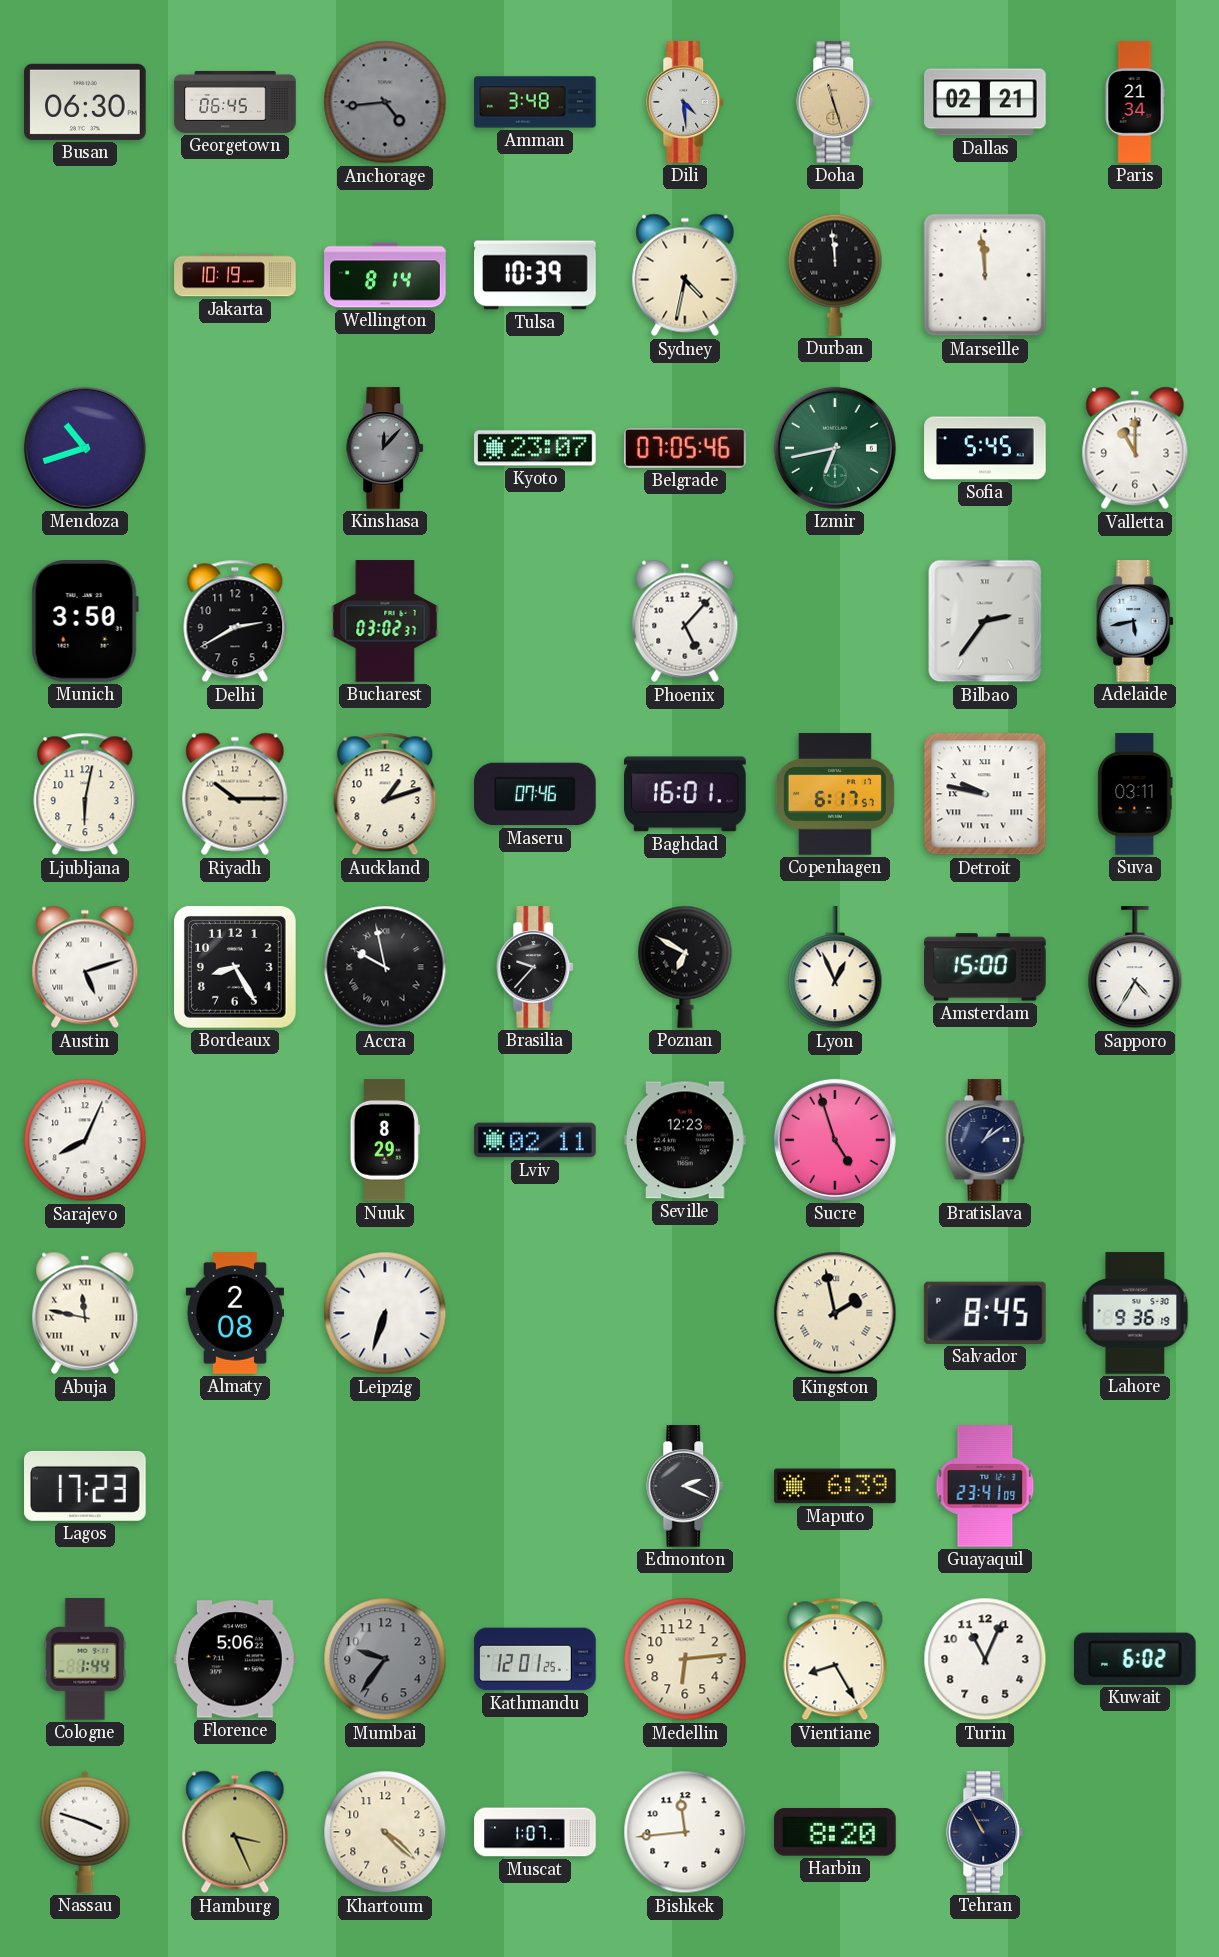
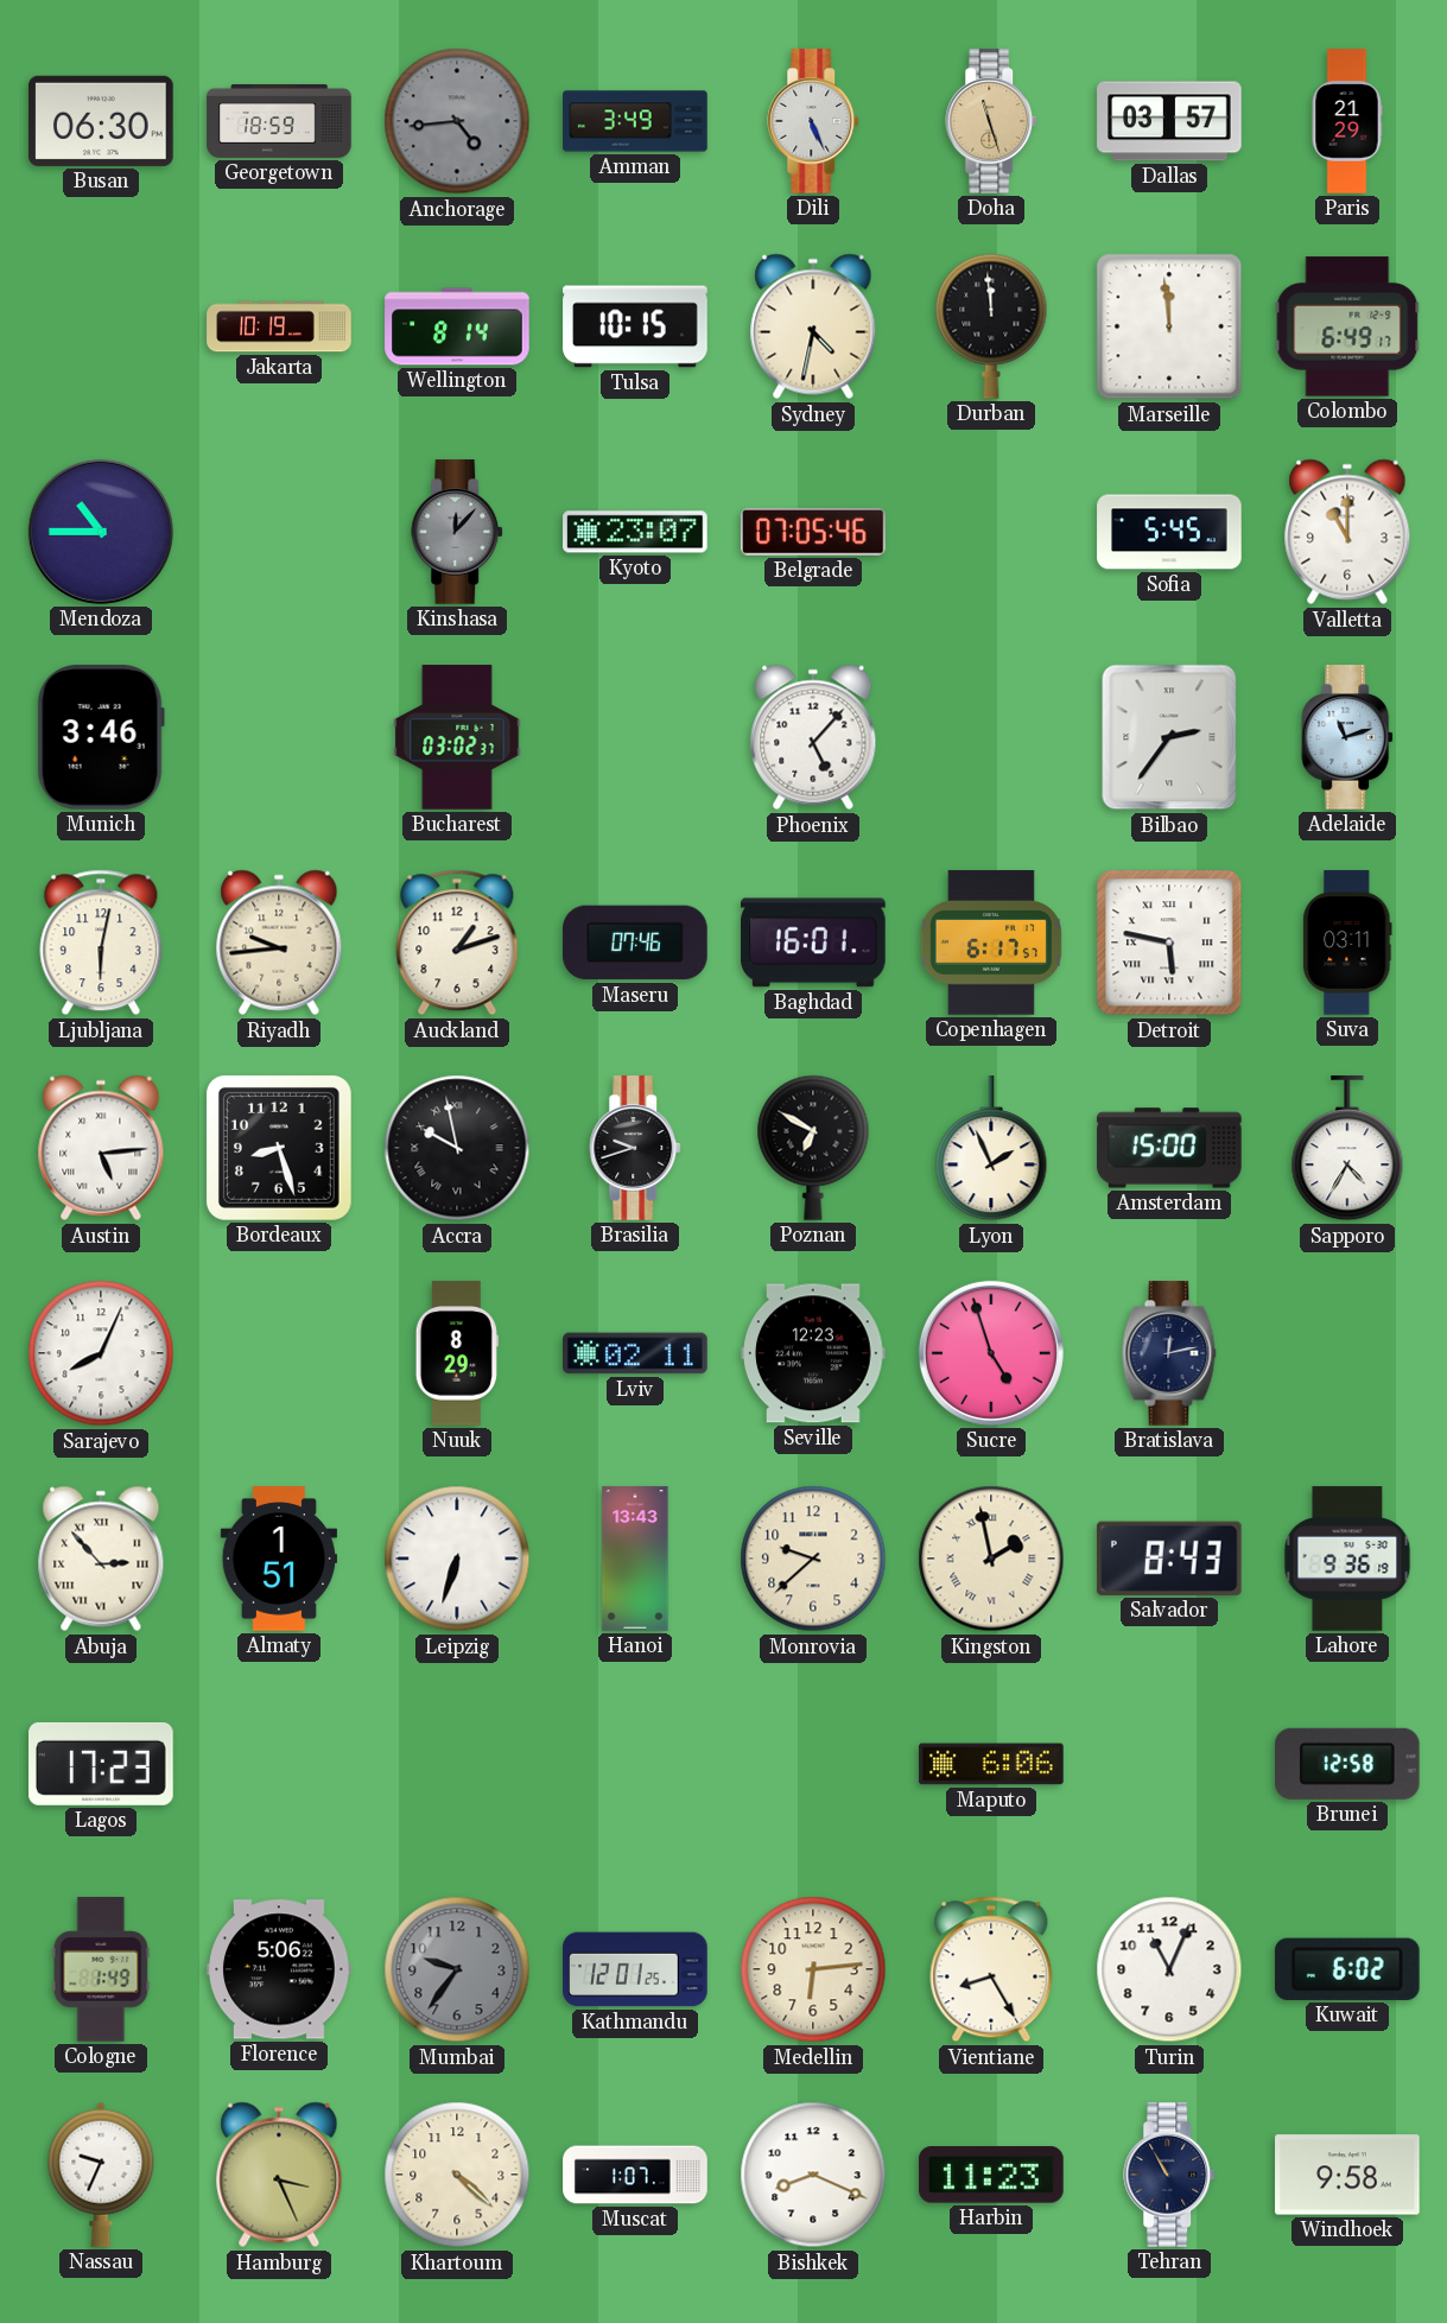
Georgetown: 06:45 -> 18:59 (279, 121)
Amman: 3:48 -> 3:49 (635, 121)
Dili: 4:29 -> 5:26 (814, 121)
Dallas: 02:21 -> 03:57 (1169, 121)
Paris: 21:34 -> 21:29 (1347, 121)
Tulsa: 10:39 -> 10:15 (635, 326)
Colombo: none -> 6:49 (1347, 326)
Mendoza: 10:42 -> 10:45 (101, 532)
Izmir: 6:43 -> none (835, 448)
Munich: 3:50 -> 3:46 (101, 738)
Delhi: 2:40 -> none (235, 621)
Adelaide: 5:43 -> 11:12 (1348, 737)
Riyadh: 10:15 -> 9:44 (279, 942)
Detroit: 9:47 -> 5:47 (1169, 942)
Austin: 5:12 -> 5:14 (101, 1148)
Bordeaux: 8:25 -> 8:27 (279, 1148)
Brasilia: 9:37 -> 9:42 (636, 1148)
Lyon: 12:56 -> 1:56 (991, 1149)
Bratislava: 1:09 -> 12:13 (1169, 1353)
Abuja: 11:47 -> 2:53 (101, 1559)
Almaty: 2:08 -> 1:51 (278, 1559)
Hanoi: none -> 13:43 (635, 1559)
Monrovia: none -> 9:38 (813, 1559)
Salvador: 8:45 -> 8:43 (1169, 1559)
Edmonton: 2:19 -> none (686, 1486)
Maputo: 6:39 -> 6:06 (991, 1764)
Guayaquil: 23:41 -> none (985, 1486)
Brunei: none -> 12:58 (1347, 1764)
Cologne: 1:44 -> 1:49 (101, 1969)
Nassau: 3:48 -> 9:34 (101, 2175)
Bishkek: 11:44 -> 8:19 (813, 2175)
Harbin: 8:20 -> 11:23 (991, 2175)
Windhoek: none -> 9:58 (1347, 2175)
